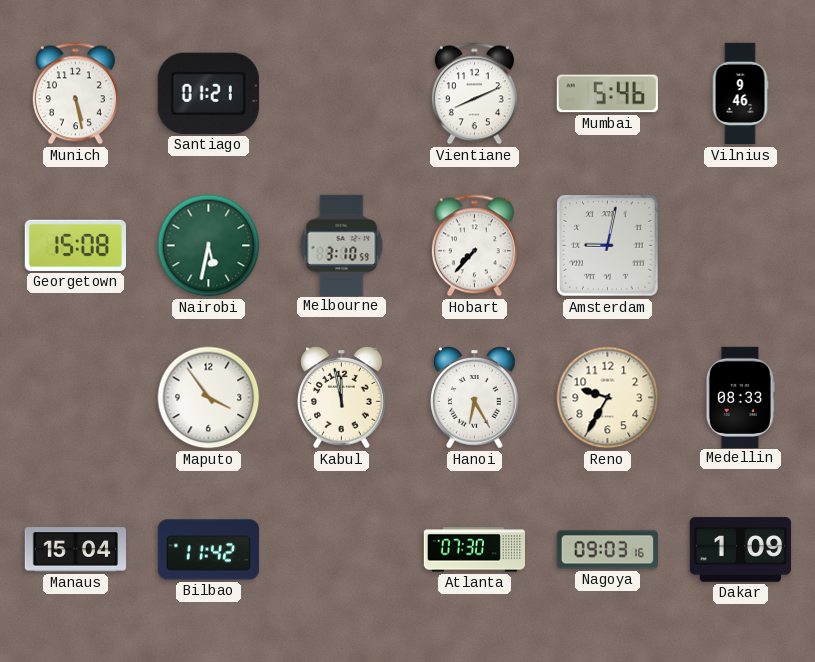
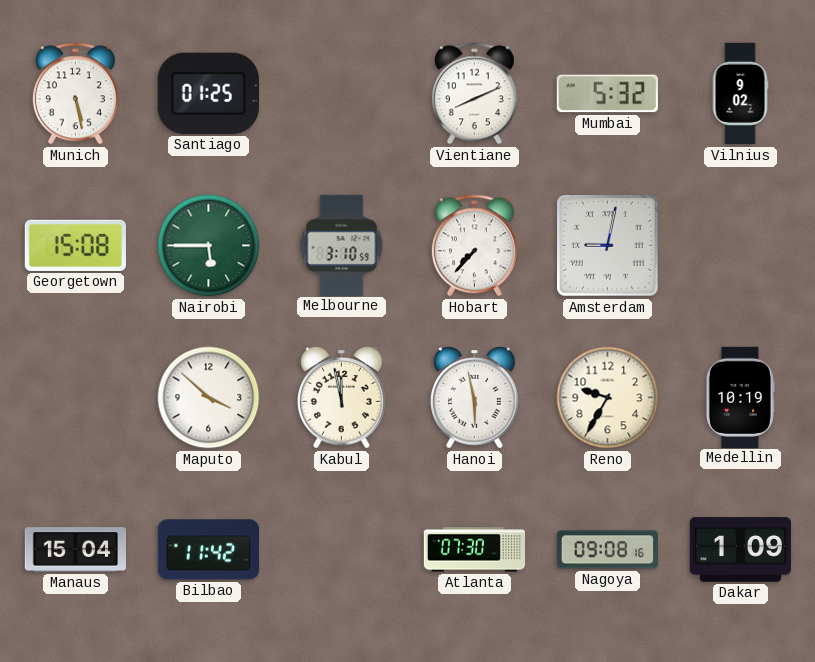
Santiago: 01:21 -> 01:25 (208, 93)
Mumbai: 5:46 -> 5:32 (607, 94)
Vilnius: 9:46 -> 9:02 (740, 94)
Nairobi: 5:32 -> 5:45 (209, 246)
Maputo: 3:54 -> 3:52 (209, 398)
Hanoi: 6:25 -> 5:58 (475, 398)
Medellin: 08:33 -> 10:19 (740, 397)
Nagoya: 09:03 -> 09:08 (607, 550)
